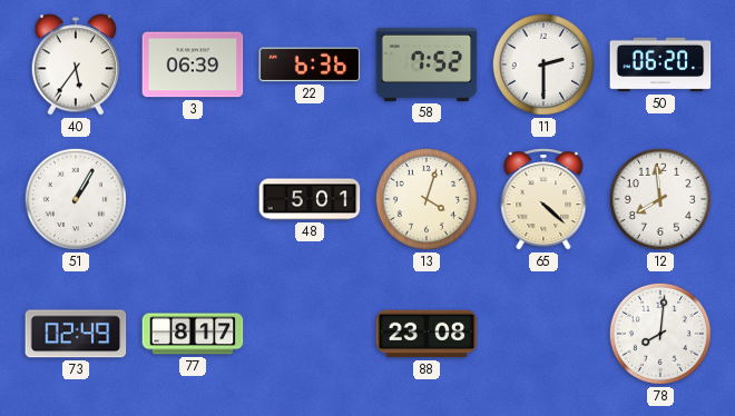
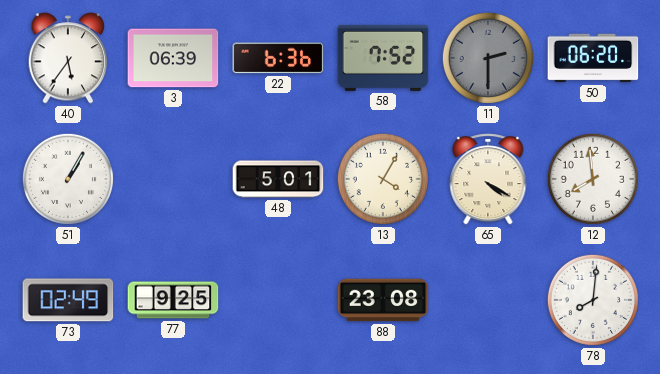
11 dial: white -> grey (488, 58)
13: 4:03 -> 4:05 (383, 179)
65: 4:22 -> 4:20 (488, 179)
77: 8:17 -> 9:25 (173, 300)
